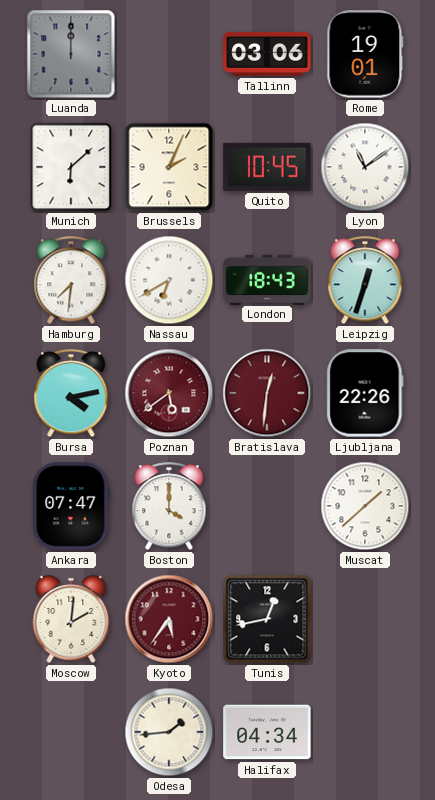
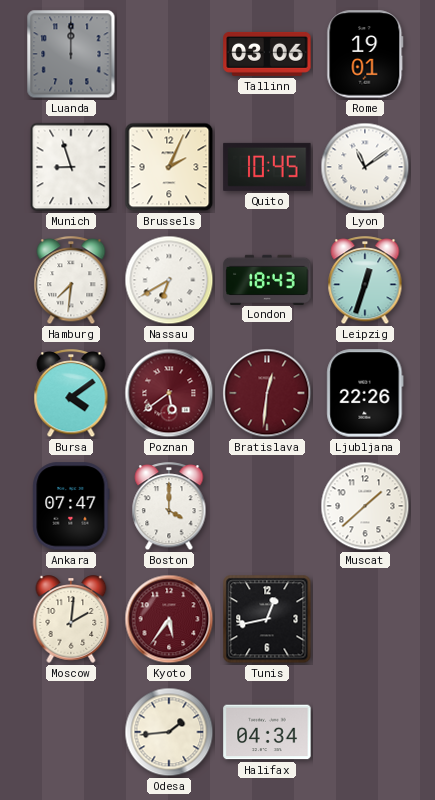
Munich: 6:08 -> 8:57 (71, 167)
Bursa: 4:13 -> 4:09 (71, 394)
